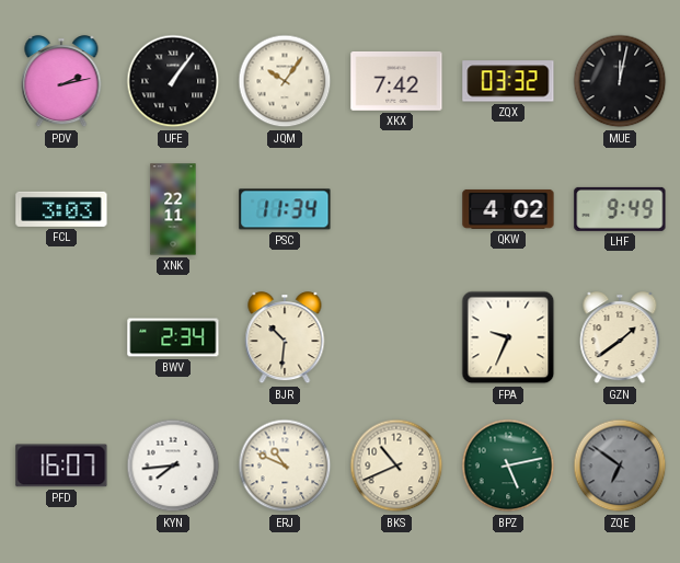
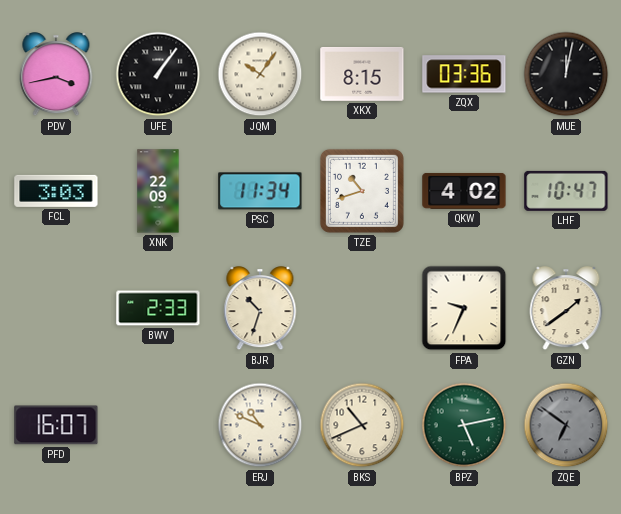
PDV: 2:13 -> 3:43 (56, 75)
XKX: 7:42 -> 8:15 (362, 74)
ZQX: 03:32 -> 03:36 (464, 74)
XNK: 22:11 -> 22:09 (158, 191)
TZE: none -> 10:42 (362, 191)
LHF: 9:49 -> 10:47 (566, 191)
BWV: 2:34 -> 2:33 (158, 308)
BJR: 10:31 -> 10:33 (260, 309)
KYN: 7:44 -> none (173, 466)
